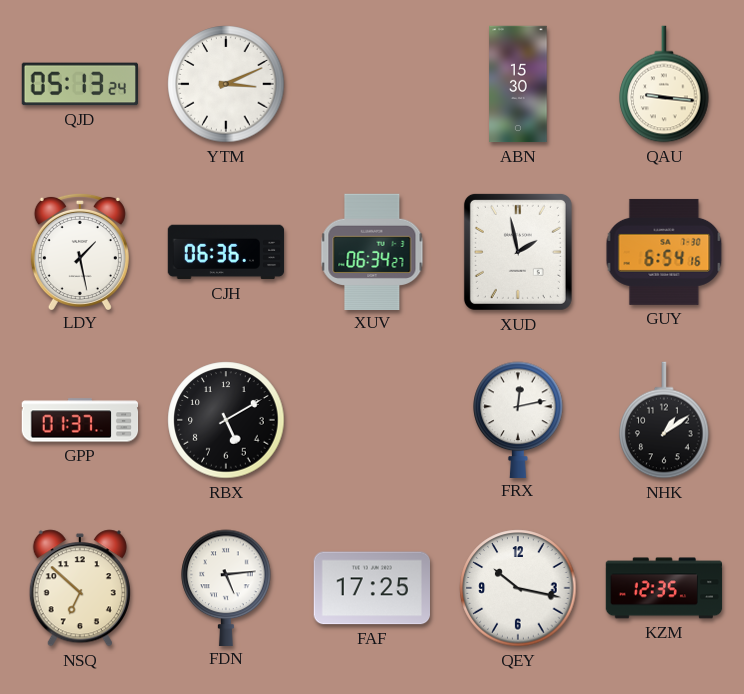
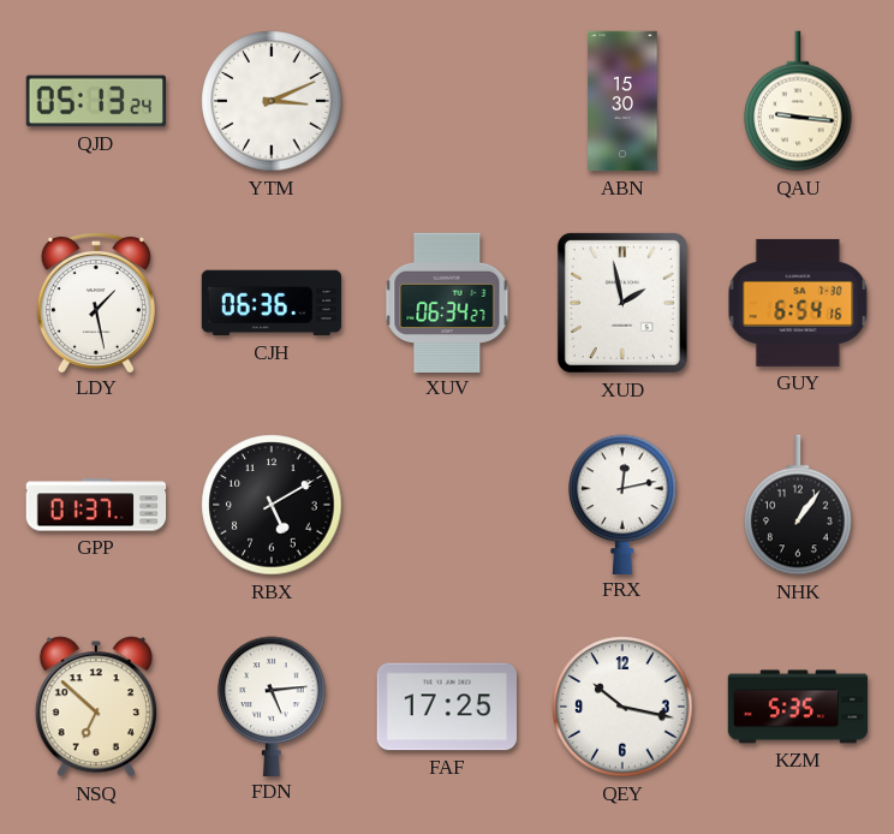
NHK: 1:09 -> 1:06 (798, 505)
KZM: 12:35 -> 5:35 (798, 707)
